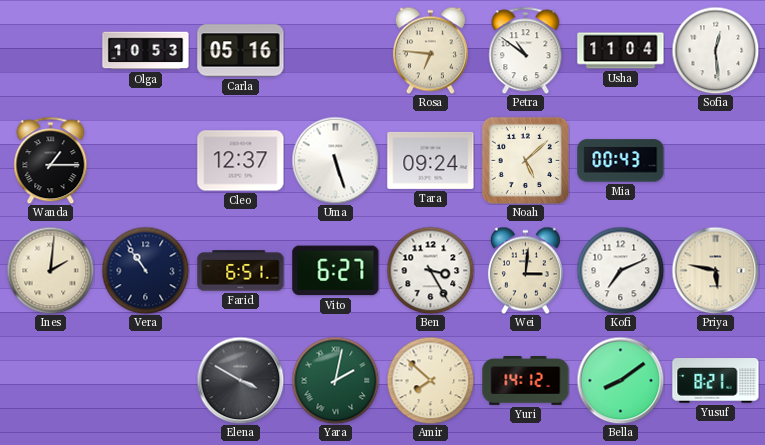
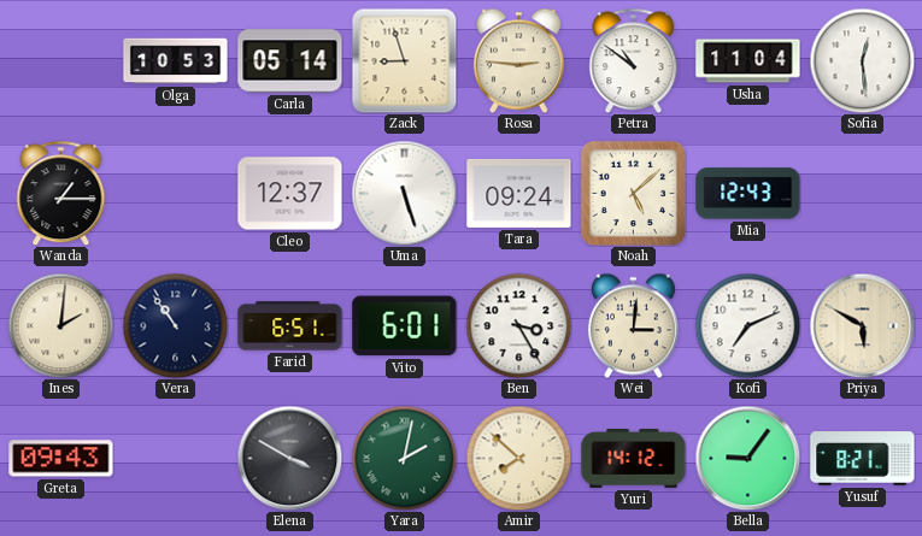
Carla: 05:16 -> 05:14 (290, 61)
Zack: none -> 8:57 (404, 60)
Rosa: 6:46 -> 2:46 (518, 60)
Mia: 00:43 -> 12:43 (748, 194)
Vito: 6:27 -> 6:01 (405, 326)
Priya: 5:47 -> 5:50 (862, 325)
Greta: none -> 09:43 (61, 459)
Bella: 8:09 -> 9:06 (747, 458)
